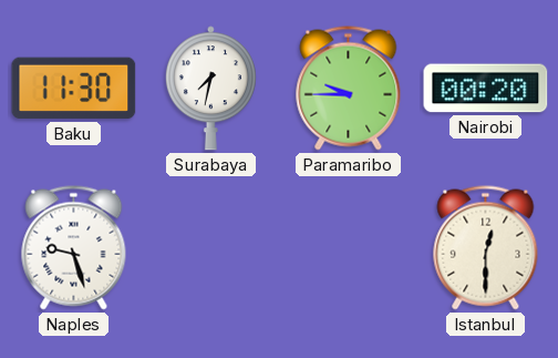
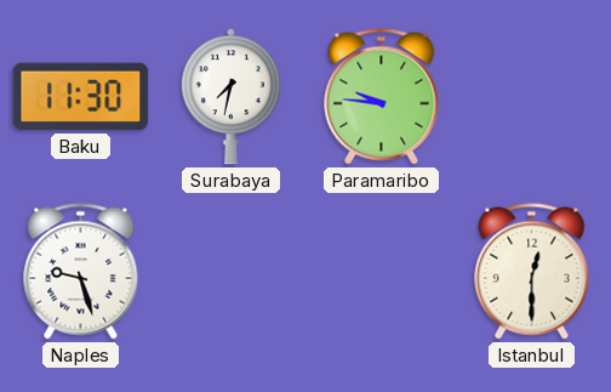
Paramaribo: 9:45 -> 9:46 (382, 97)
Nairobi: 00:20 -> none (486, 89)
